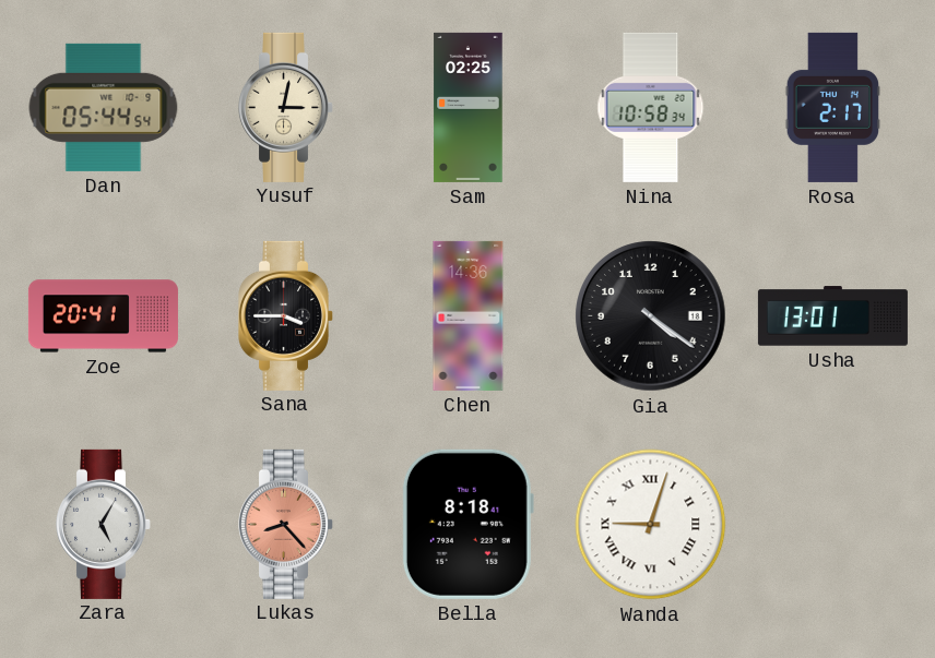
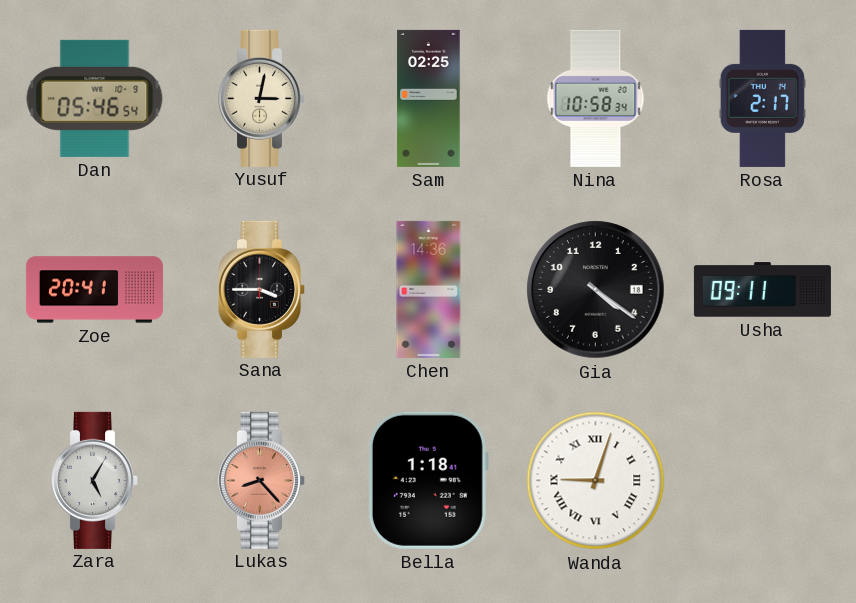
Dan: 05:44 -> 05:46 (95, 98)
Usha: 13:01 -> 09:11 (762, 290)
Bella: 8:18 -> 1:18 (428, 480)
